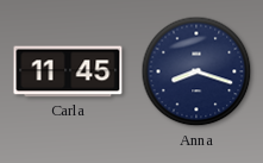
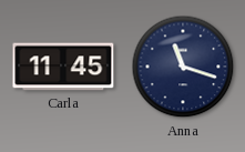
Anna: 8:18 -> 11:18 (183, 67)
